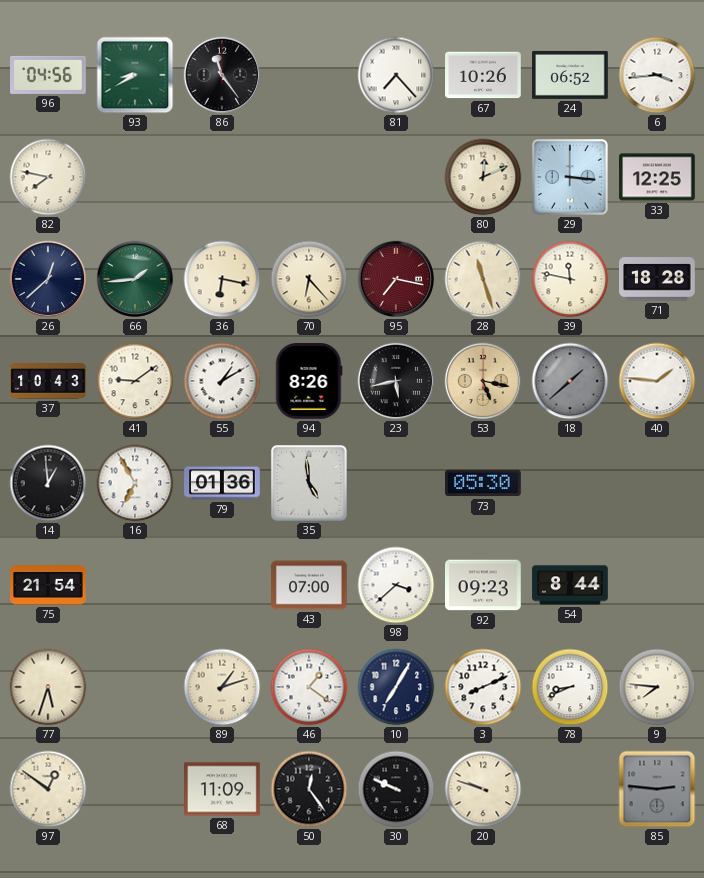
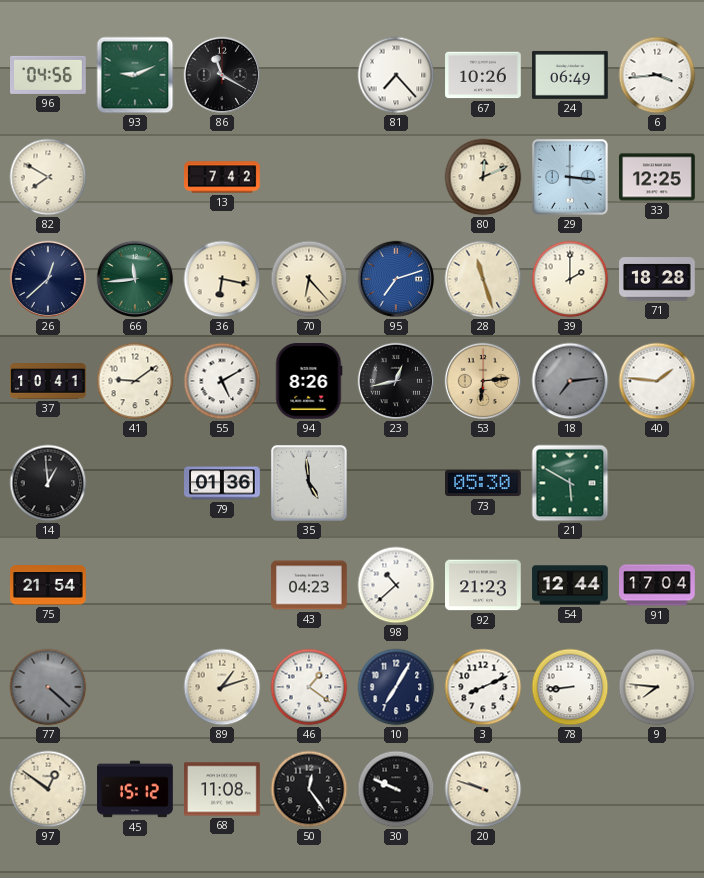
93: 8:40 -> 9:11 (135, 75)
86: 11:24 -> 11:20 (222, 75)
24: 06:52 -> 06:49 (570, 75)
82: 7:47 -> 7:50 (48, 177)
13: none -> 7:42 (222, 177)
66: 1:44 -> 11:44 (135, 279)
95: 7:17 -> 7:12 (396, 279)
95 dial: burgundy -> blue (396, 279)
39: 11:47 -> 2:00 (570, 279)
37: 10:43 -> 10:41 (48, 382)
55: 1:10 -> 5:10 (222, 381)
23: 5:43 -> 12:43 (396, 381)
53: 5:17 -> 6:14 (483, 381)
18: 1:38 -> 7:14 (570, 381)
16: 6:55 -> none (135, 483)
21: none -> 5:50 (570, 483)
43: 07:00 -> 04:23 (310, 585)
98: 3:38 -> 10:38 (396, 585)
92: 09:23 -> 21:23 (484, 585)
54: 8:44 -> 12:44 (570, 585)
91: none -> 17:04 (657, 585)
77: 5:33 -> 4:22 (48, 687)
77 dial: cream -> grey (48, 687)
78: 8:41 -> 8:44 (570, 687)
45: none -> 15:12 (135, 789)
68: 11:09 -> 11:08 (222, 789)
85: 2:46 -> none (657, 789)
